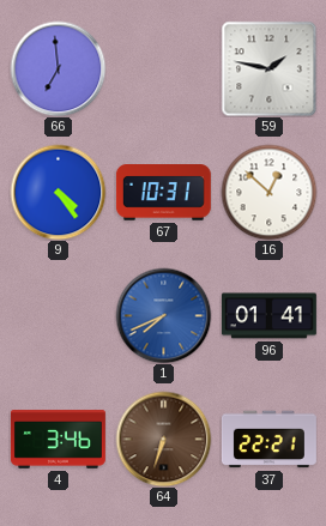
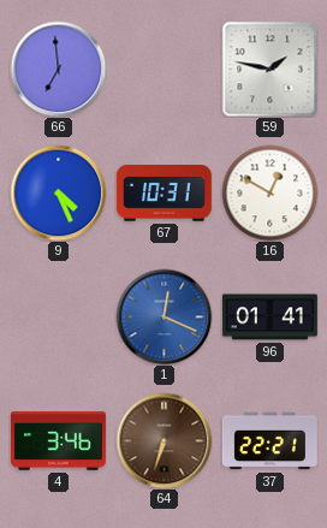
9: 4:24 -> 4:26 (58, 192)
16: 12:52 -> 12:50 (269, 192)
1: 7:41 -> 12:19 (163, 316)
